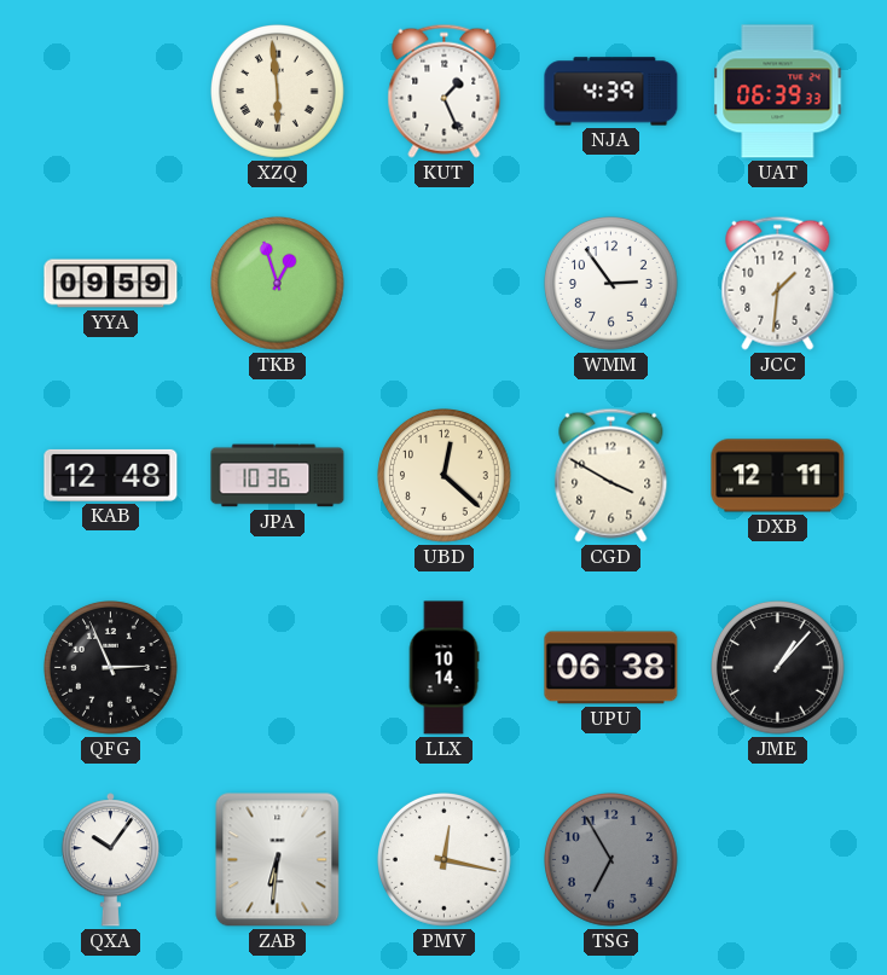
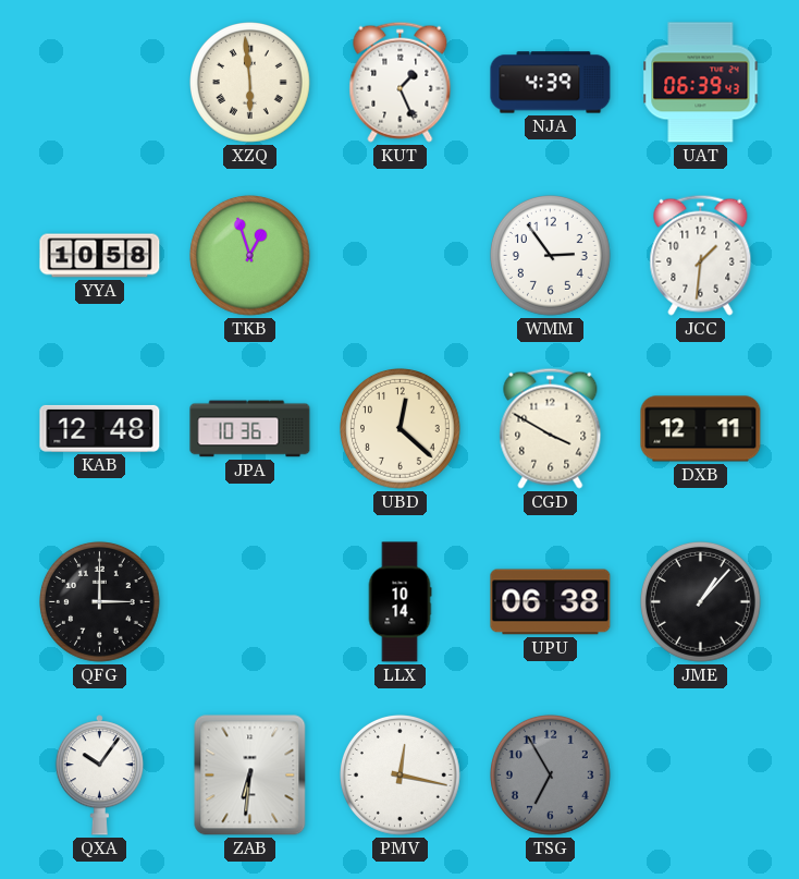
UAT: 06:39:33 -> 06:39:43 (701, 83)
YYA: 09:59 -> 10:58 (100, 256)
QFG: 2:56 -> 3:00 (100, 602)
